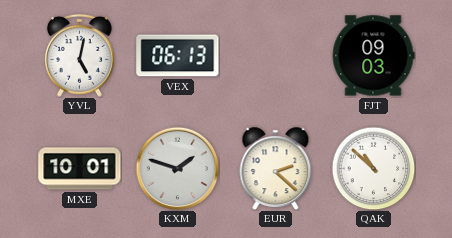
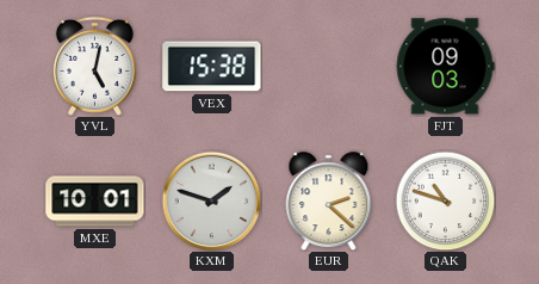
VEX: 06:13 -> 15:38 (212, 67)
QAK: 10:52 -> 10:48 (445, 200)
